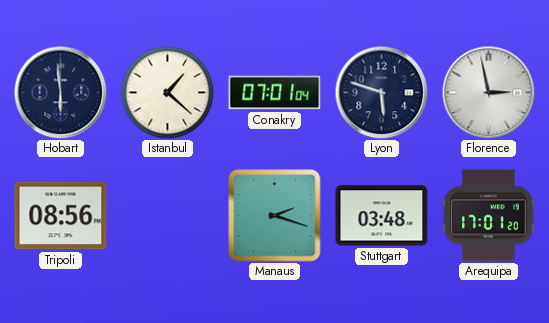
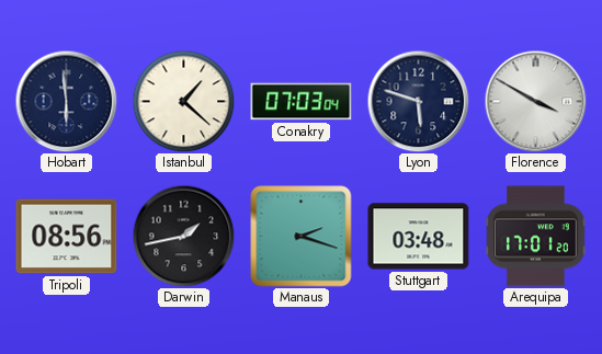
Conakry: 07:01 -> 07:03 (302, 102)
Florence: 2:58 -> 3:50 (535, 101)
Darwin: none -> 1:43 (183, 236)
